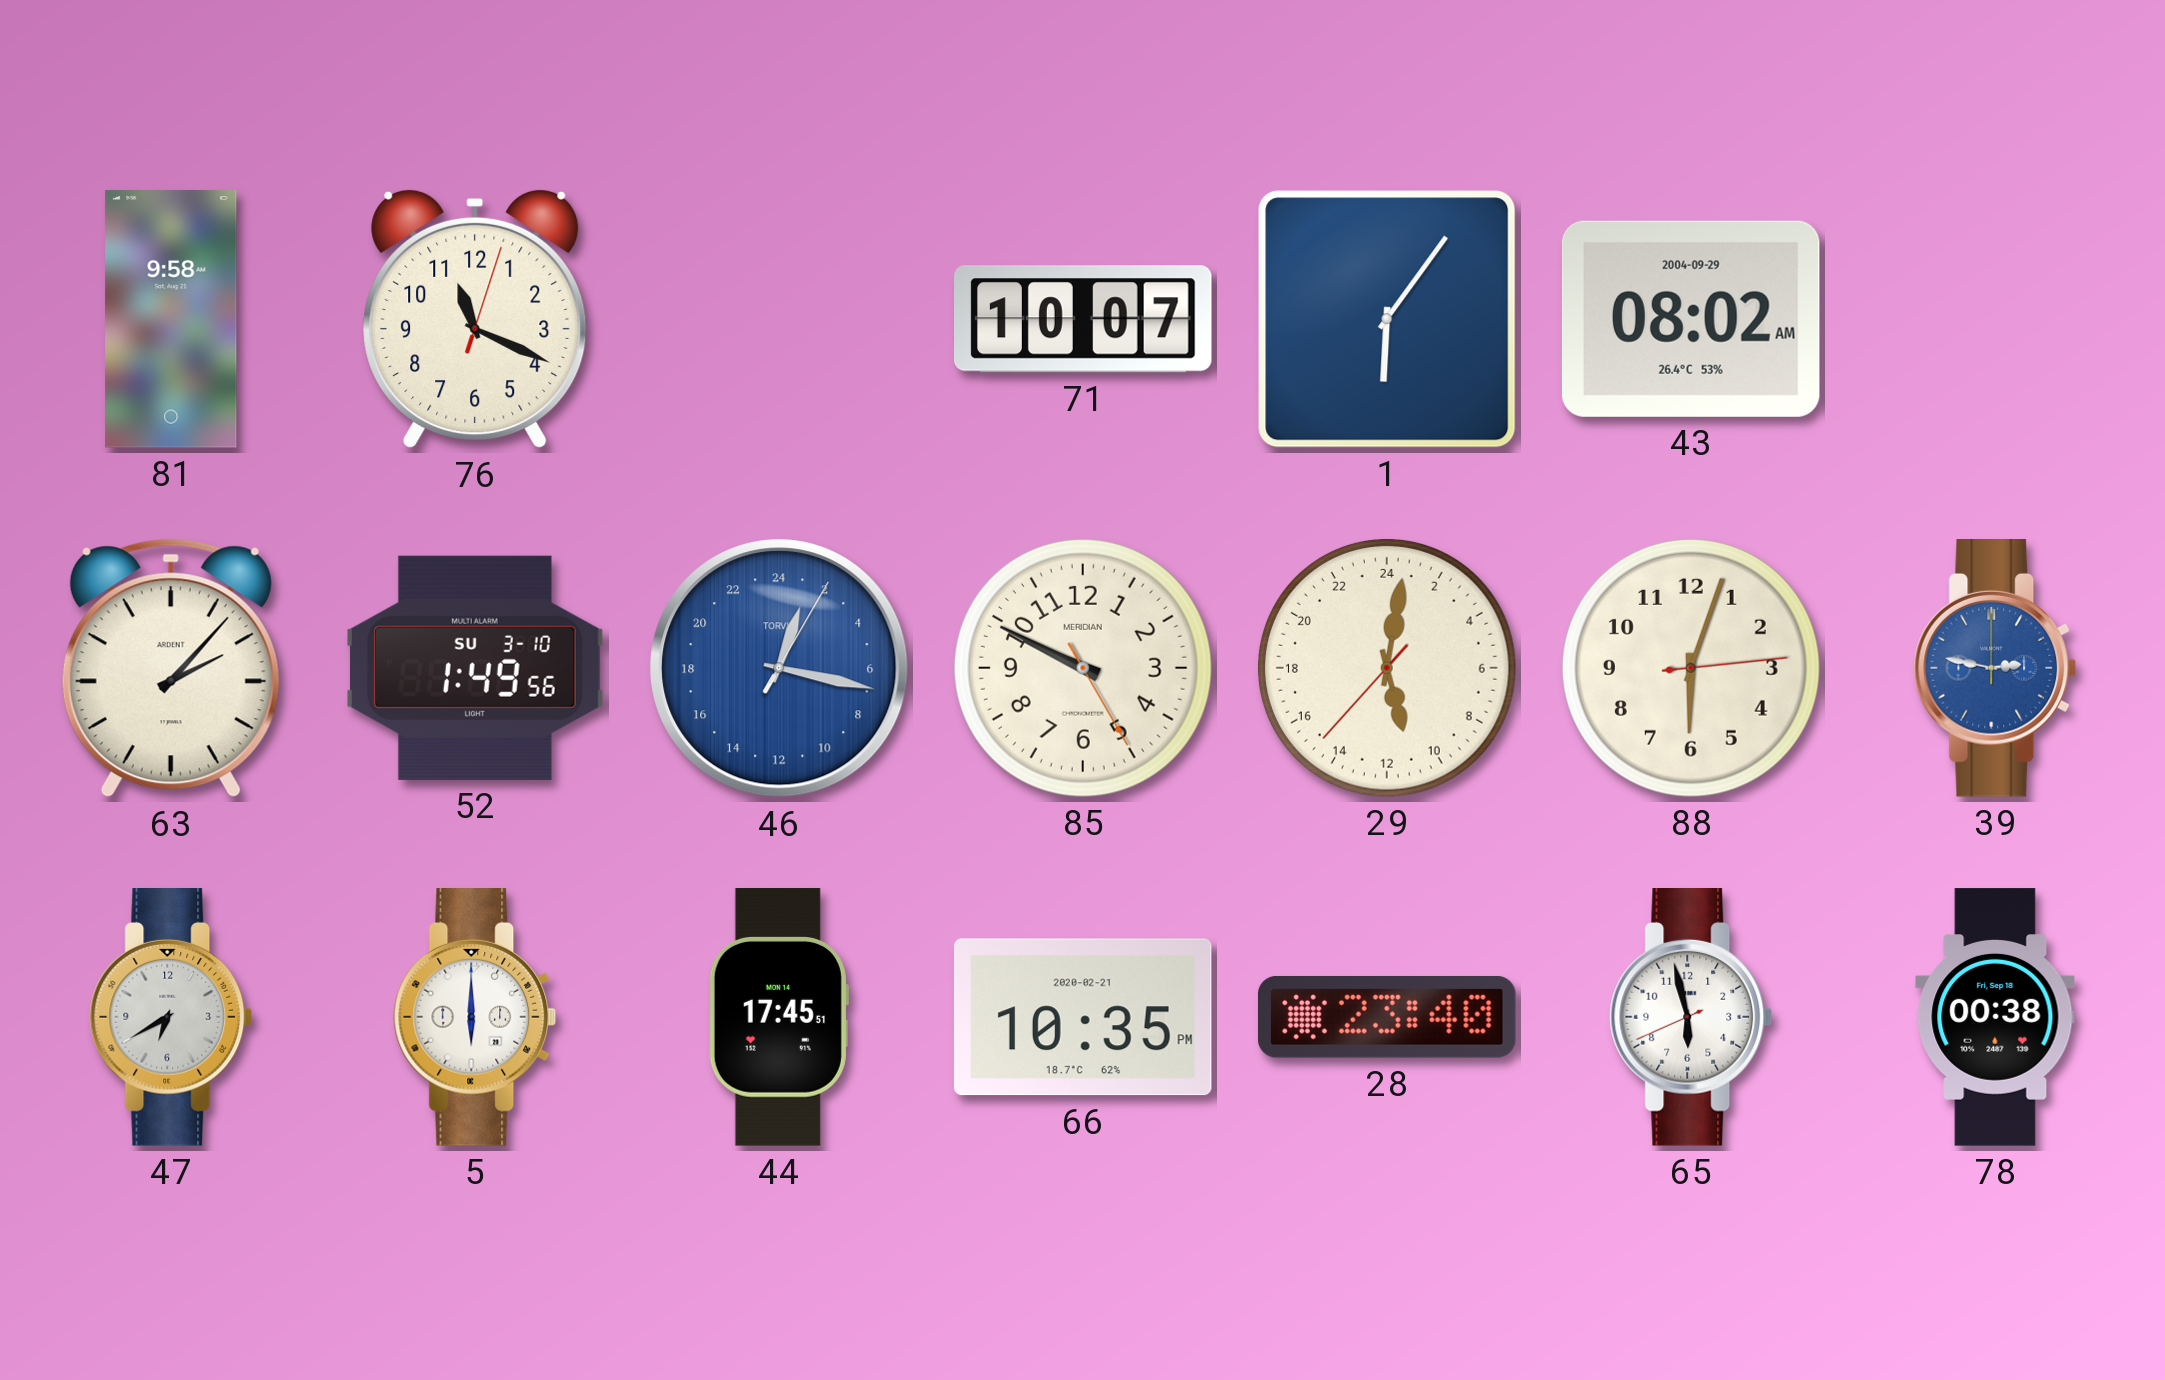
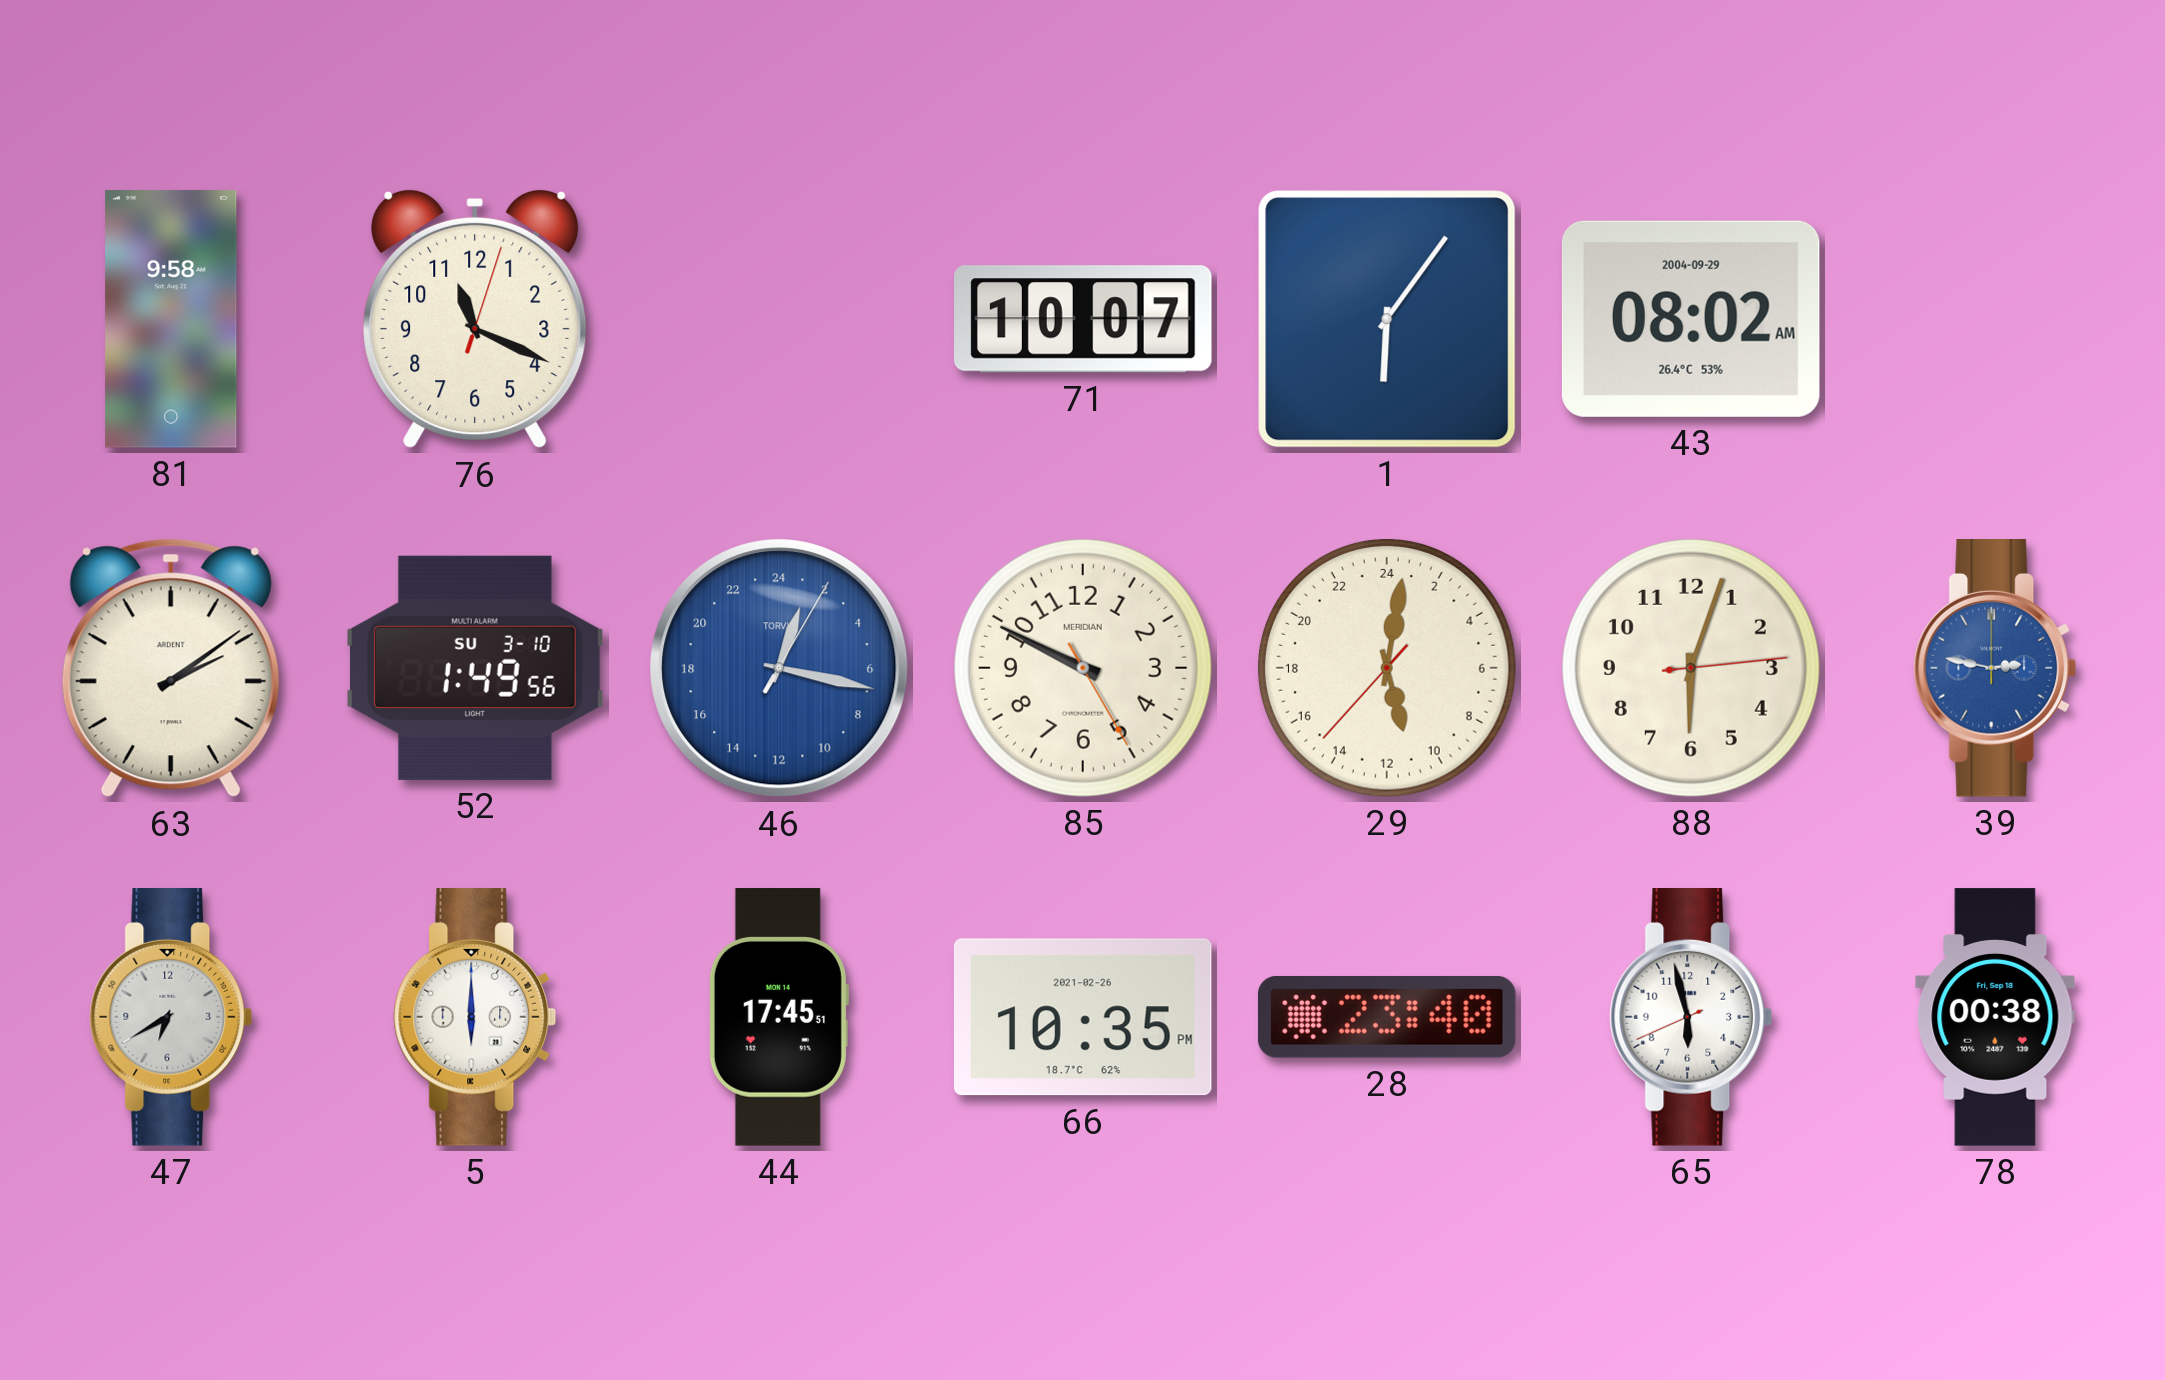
63: 2:07 -> 2:09 (171, 668)
66 date: 2020-02-21 -> 2021-02-26 (1083, 1017)
